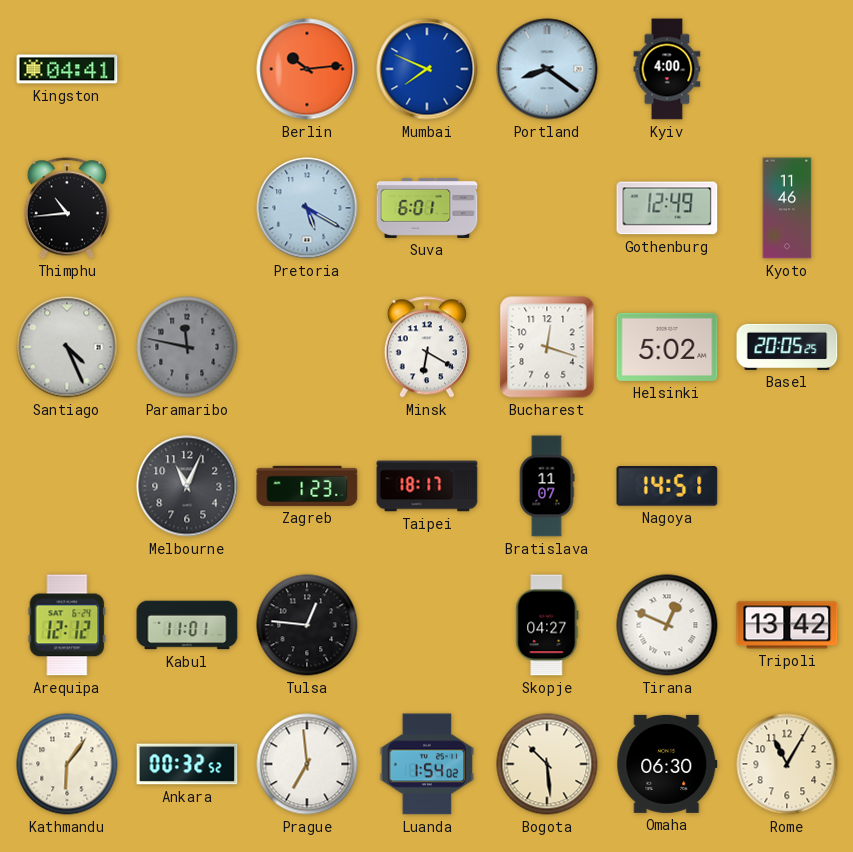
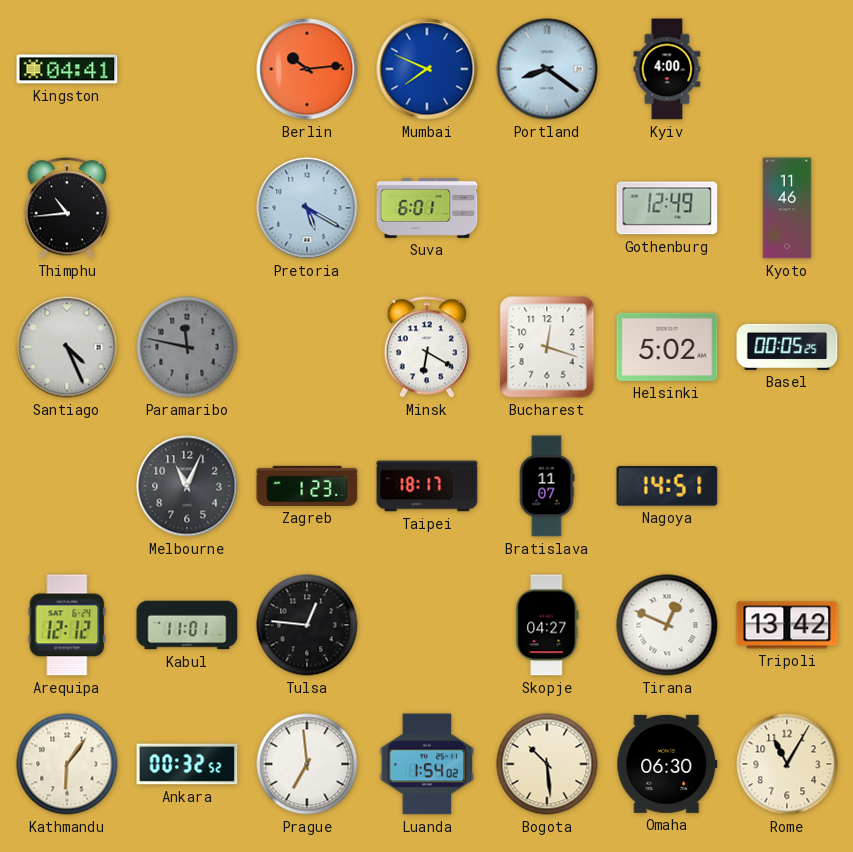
Basel: 20:05 -> 00:05 (787, 347)
